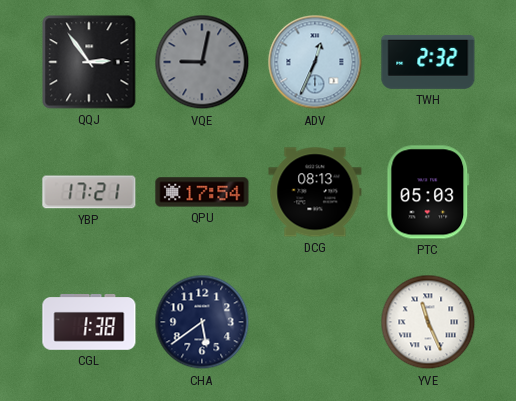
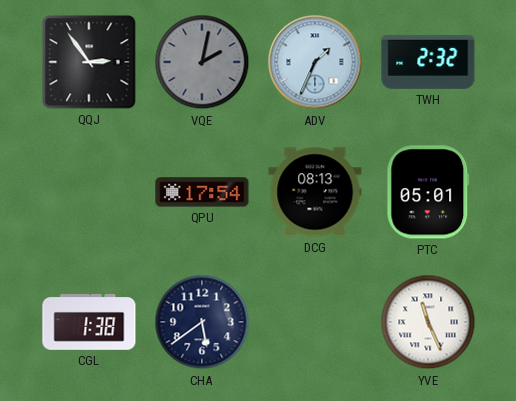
VQE: 9:02 -> 2:02 (202, 62)
ADV: 12:34 -> 1:34 (315, 62)
YBP: 17:21 -> none (89, 192)
PTC: 05:03 -> 05:01 (428, 192)
